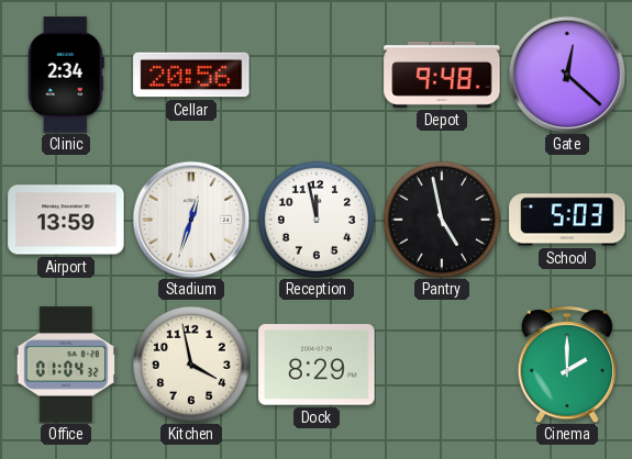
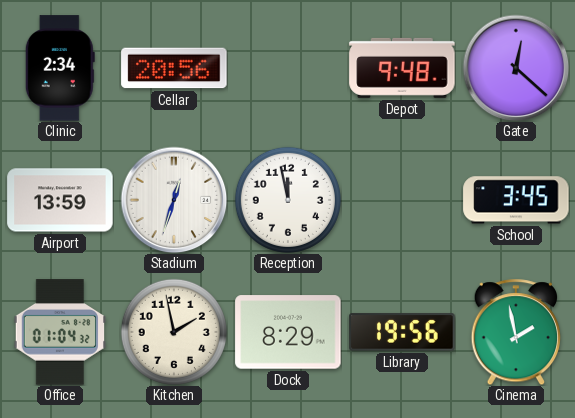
Pantry: 4:58 -> none (442, 220)
School: 5:03 -> 3:45 (516, 200)
Kitchen: 3:58 -> 1:58 (174, 332)
Library: none -> 19:56 (402, 332)
Cinema: 2:00 -> 1:58 (516, 332)
